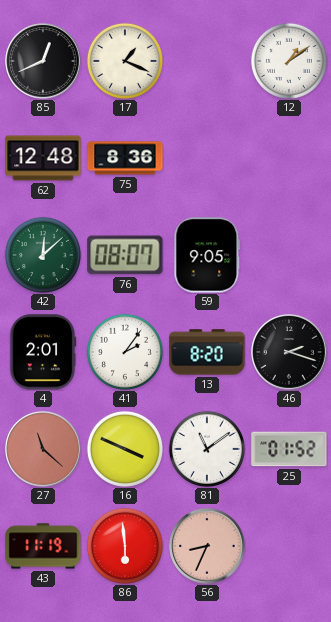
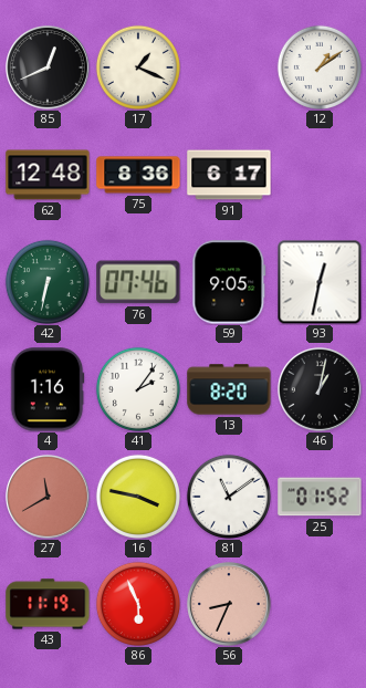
91: none -> 6:17 (229, 175)
42: 12:08 -> 6:32 (48, 282)
76: 08:07 -> 07:46 (138, 282)
93: none -> 12:32 (320, 282)
4: 2:01 -> 1:16 (48, 389)
46: 2:18 -> 1:02 (320, 389)
27: 11:22 -> 11:40 (48, 497)
16: 3:49 -> 3:47 (138, 497)
86: 5:59 -> 5:56 (138, 604)
